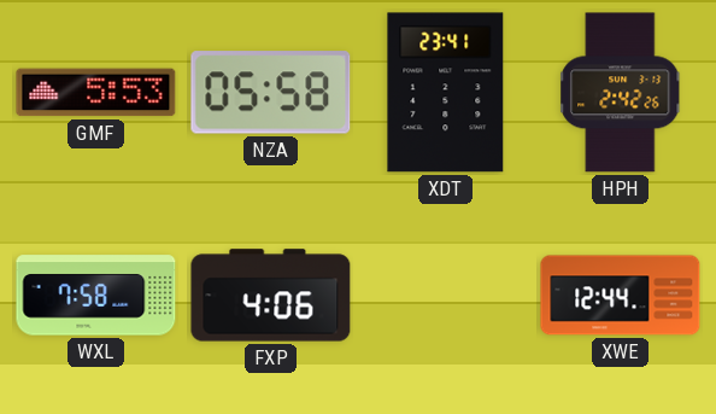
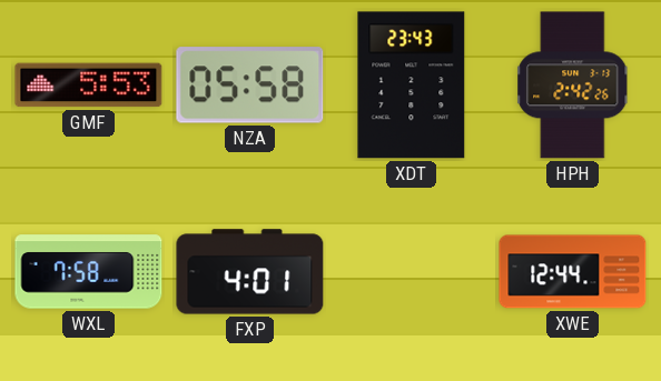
XDT: 23:41 -> 23:43 (412, 86)
FXP: 4:06 -> 4:01 (250, 272)
